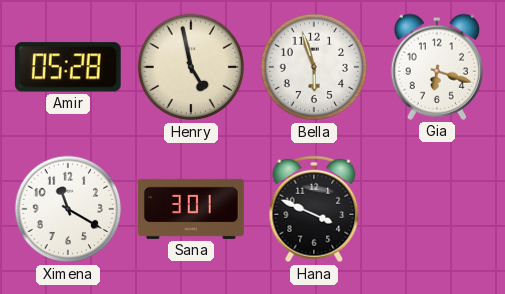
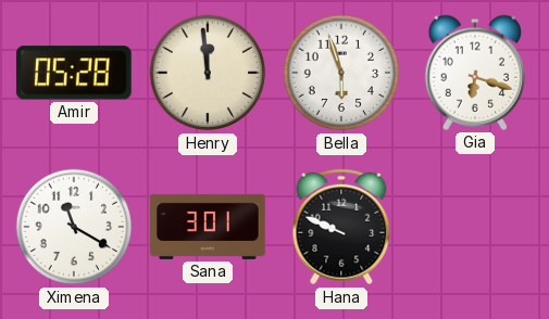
Henry: 4:58 -> 11:59 (208, 73)
Hana: 3:49 -> 9:49 (341, 227)
